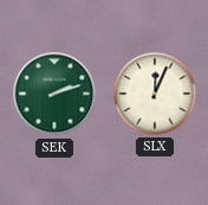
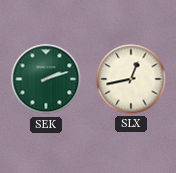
SLX: 12:04 -> 12:43 (131, 79)
